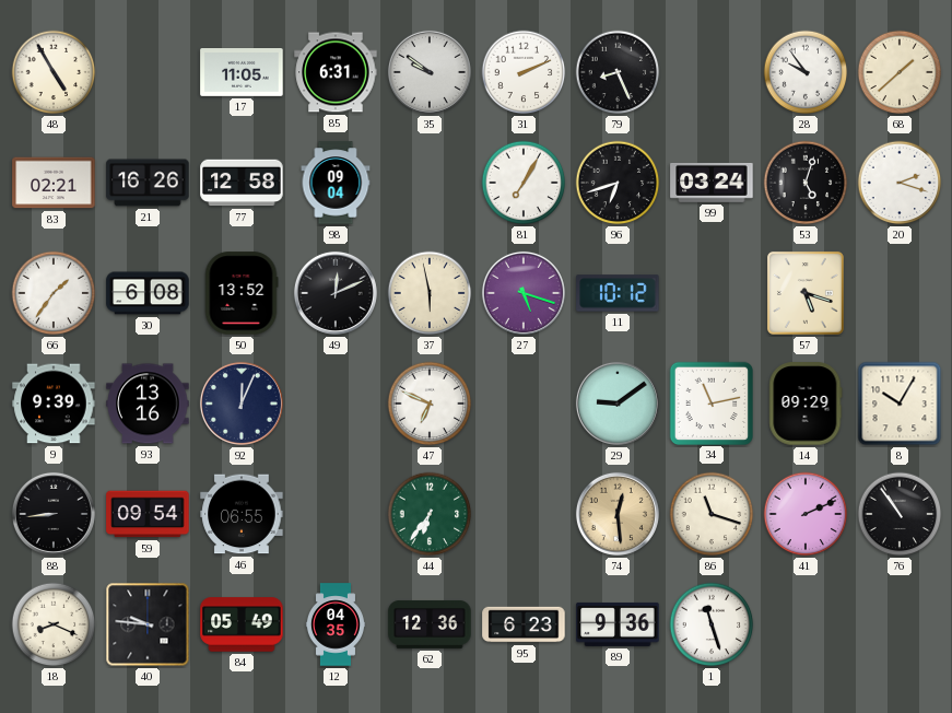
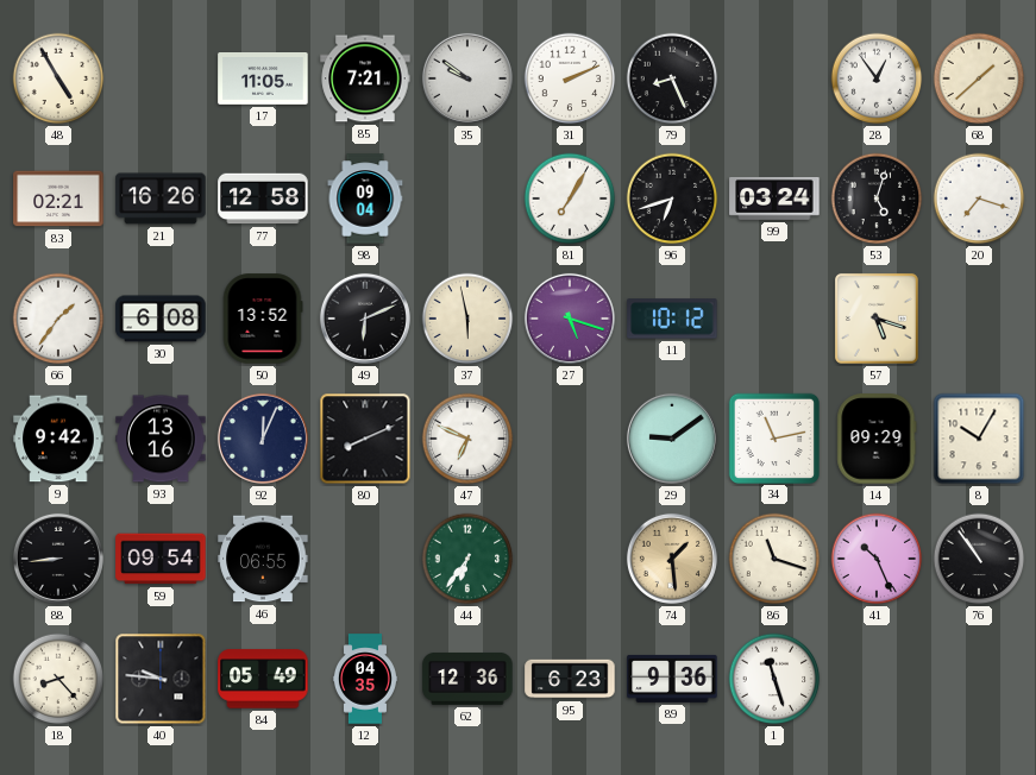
85: 6:31 -> 7:21 (365, 78)
28: 9:54 -> 12:54 (877, 78)
20: 2:18 -> 7:18 (979, 199)
49: 12:11 -> 6:11 (365, 319)
9: 9:39 -> 9:42 (58, 439)
80: none -> 8:11 (365, 439)
74: 12:29 -> 1:29 (672, 559)
41: 2:11 -> 10:26 (877, 559)
18: 8:19 -> 8:23 (58, 679)
